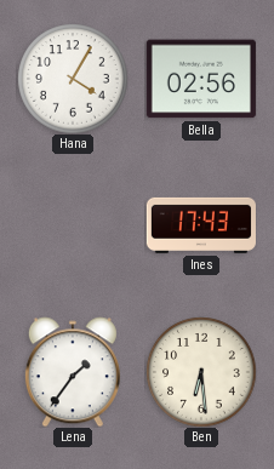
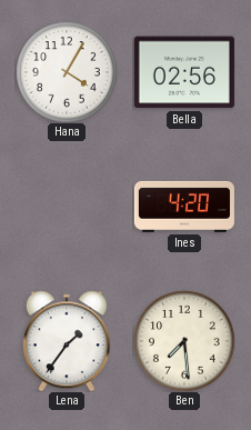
Ines: 17:43 -> 4:20 (184, 207)
Ben: 6:29 -> 7:29 (184, 341)
